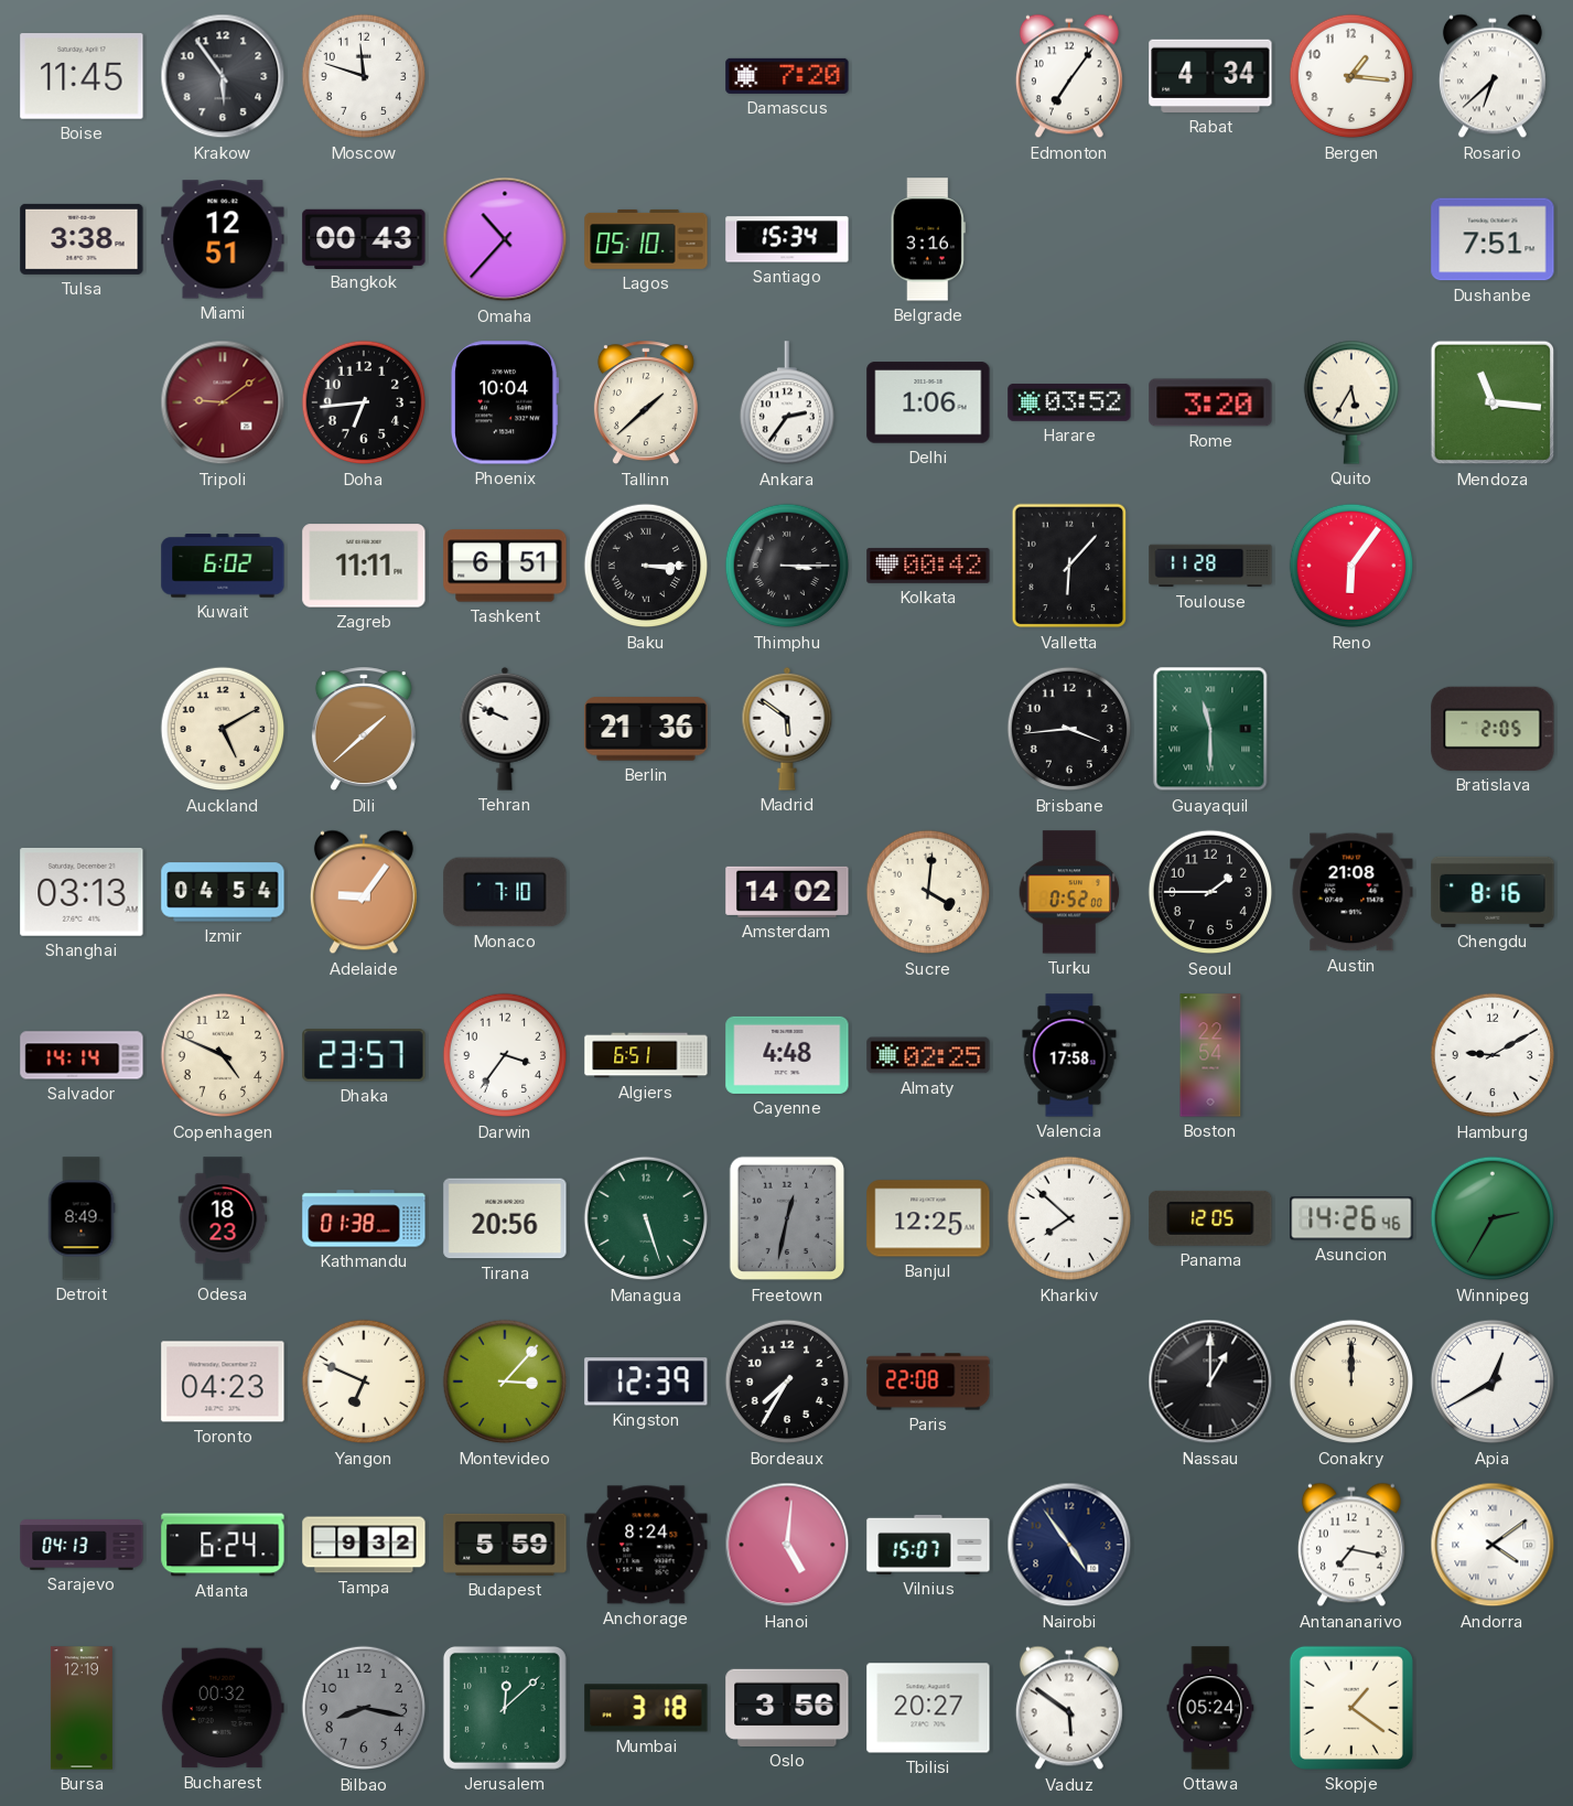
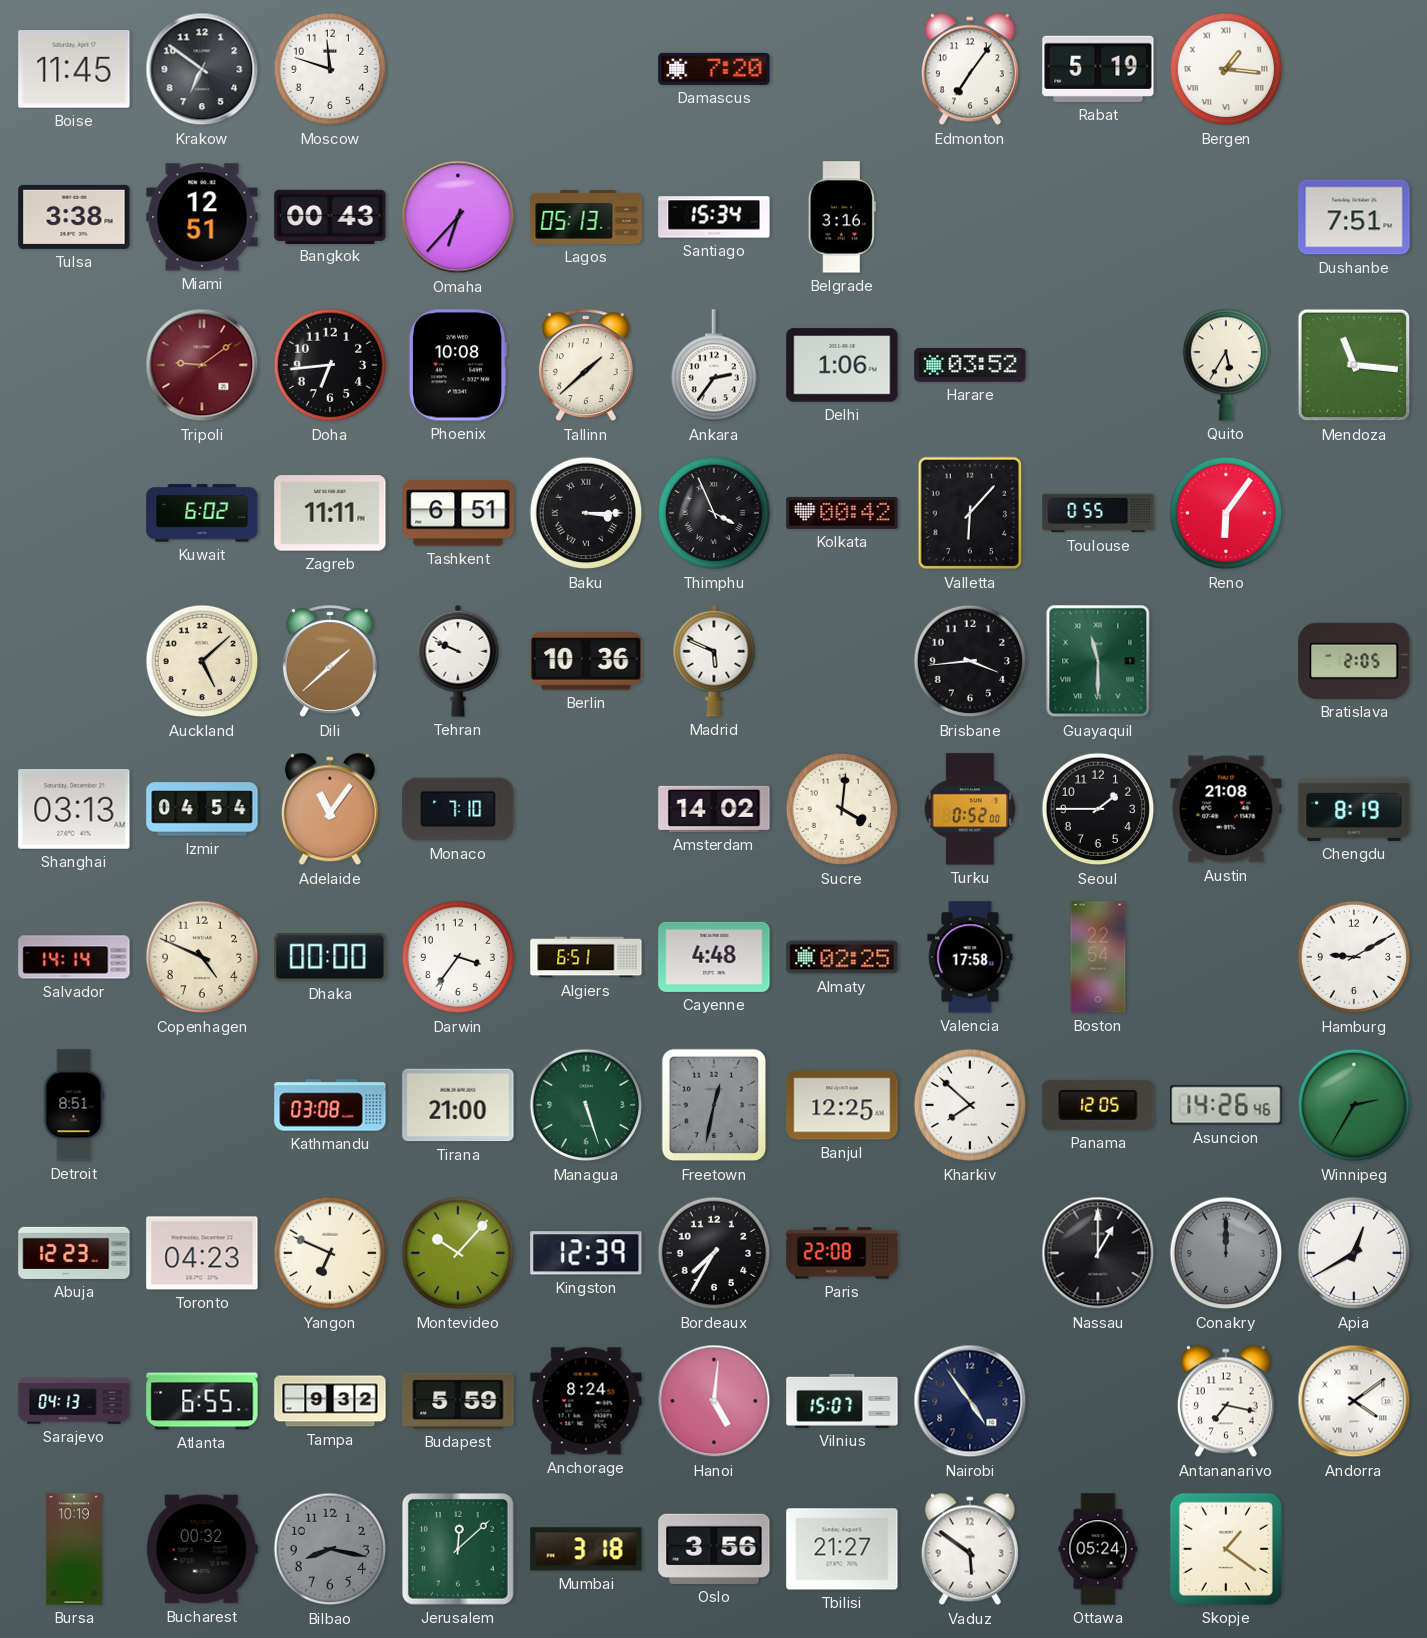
Krakow: 5:54 -> 6:51 (202, 69)
Rabat: 4:34 -> 5:19 (1098, 69)
Bergen numerals: Arabic -> Roman (1226, 69)
Rosario: 6:38 -> none (1493, 76)
Omaha: 10:37 -> 6:37 (458, 217)
Lagos: 05:10 -> 05:13 (586, 217)
Phoenix: 10:04 -> 10:08 (458, 365)
Rome: 3:20 -> none (1210, 402)
Thimphu: 3:15 -> 3:56 (714, 513)
Toulouse: 11:28 -> 0:55 (1098, 513)
Auckland: 5:10 -> 5:08 (202, 661)
Berlin: 21:36 -> 10:36 (586, 661)
Madrid: 5:51 -> 5:49 (714, 661)
Adelaide: 9:06 -> 11:06 (330, 809)
Chengdu: 8:16 -> 8:19 (1354, 809)
Dhaka: 23:57 -> 00:00 (330, 957)
Detroit: 8:49 -> 8:51 (74, 1105)
Odesa: 18:23 -> none (223, 1218)
Kathmandu: 01:38 -> 03:08 (330, 1105)
Tirana: 20:56 -> 21:00 (458, 1105)
Abuja: none -> 12:23 (74, 1253)
Montevideo: 3:07 -> 10:07 (458, 1253)
Conakry dial: cream -> grey (1226, 1253)
Atlanta: 6:24 -> 6:55 (202, 1401)
Bursa: 12:19 -> 10:19 (74, 1549)
Tbilisi: 20:27 -> 21:27 (842, 1549)
